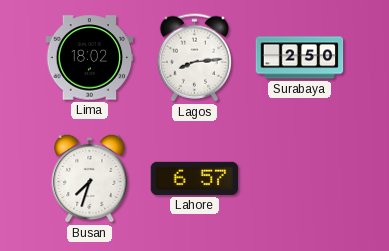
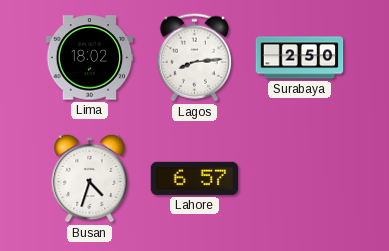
Busan: 7:33 -> 4:33 (90, 178)
